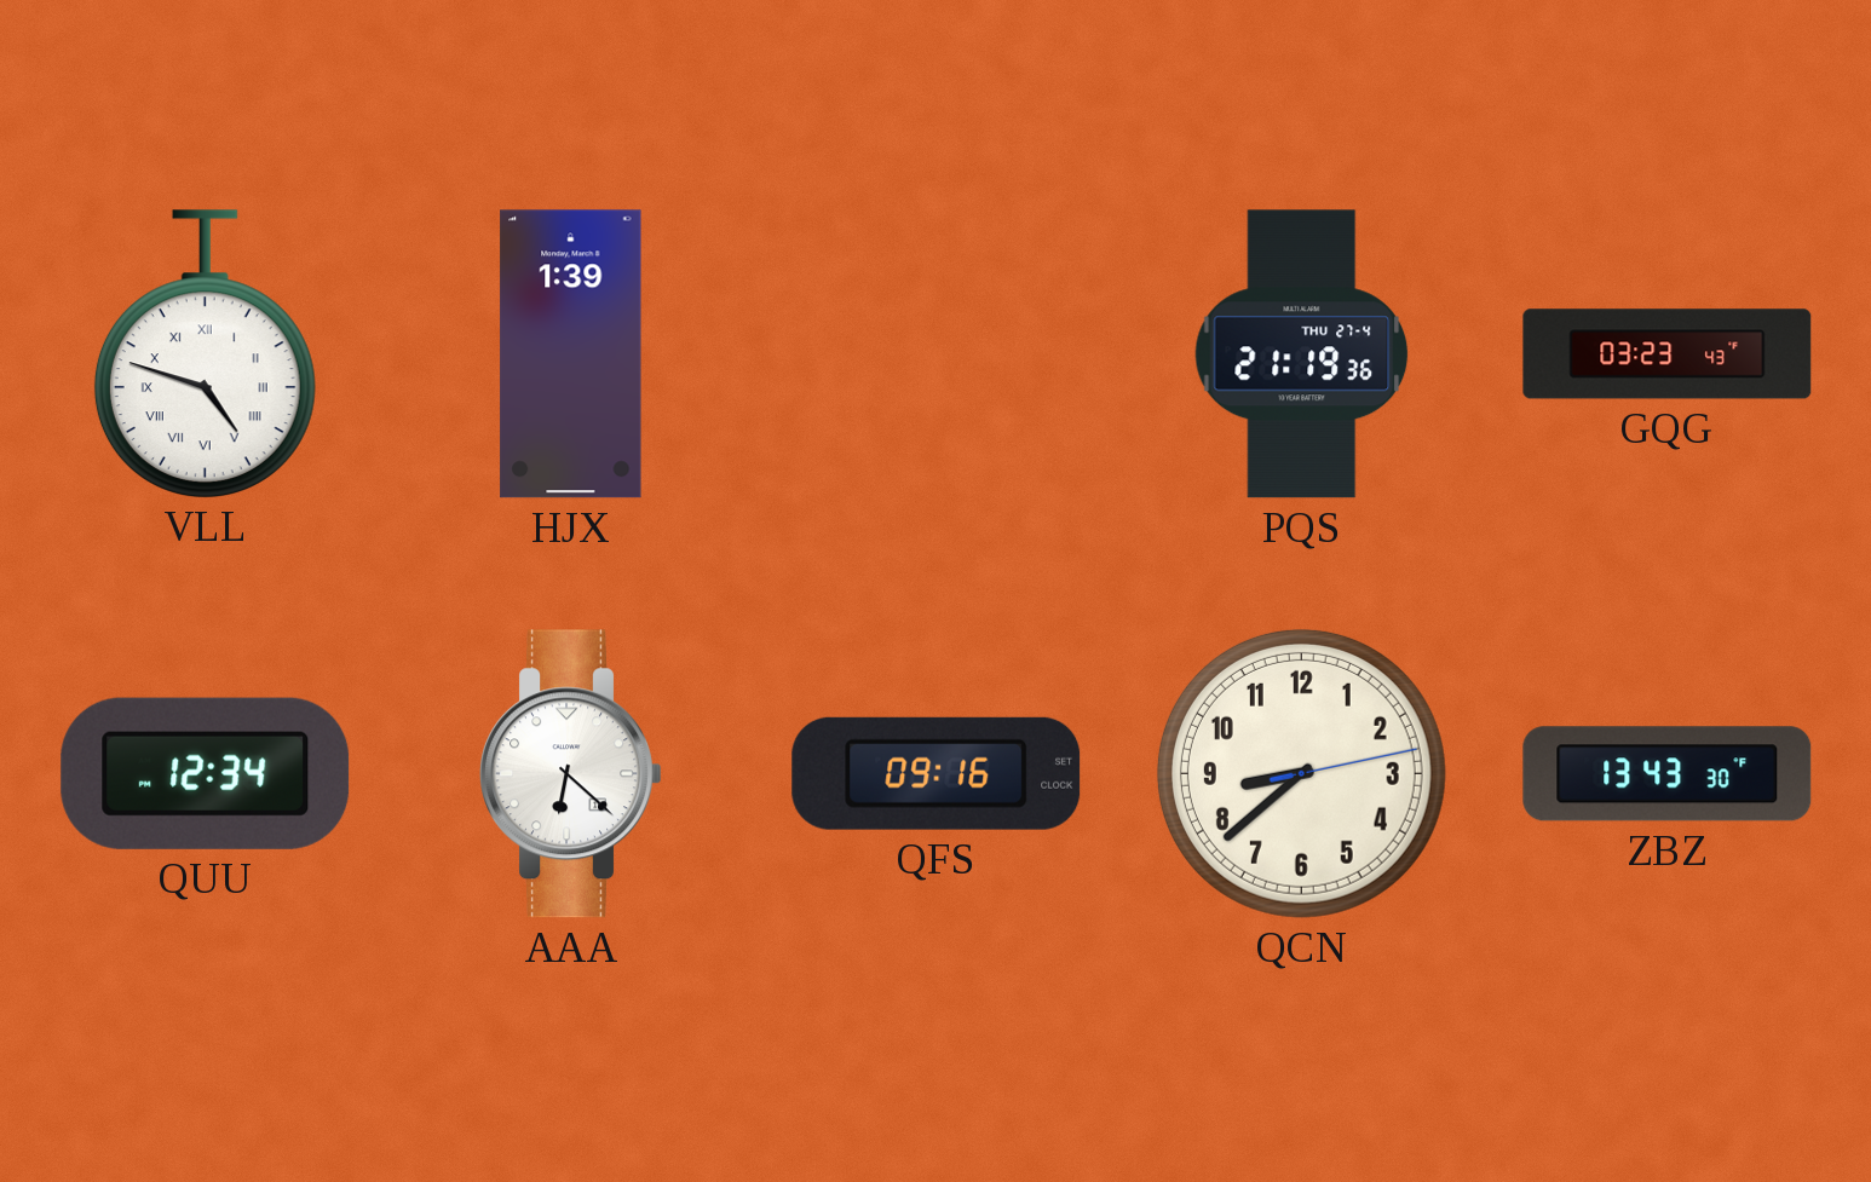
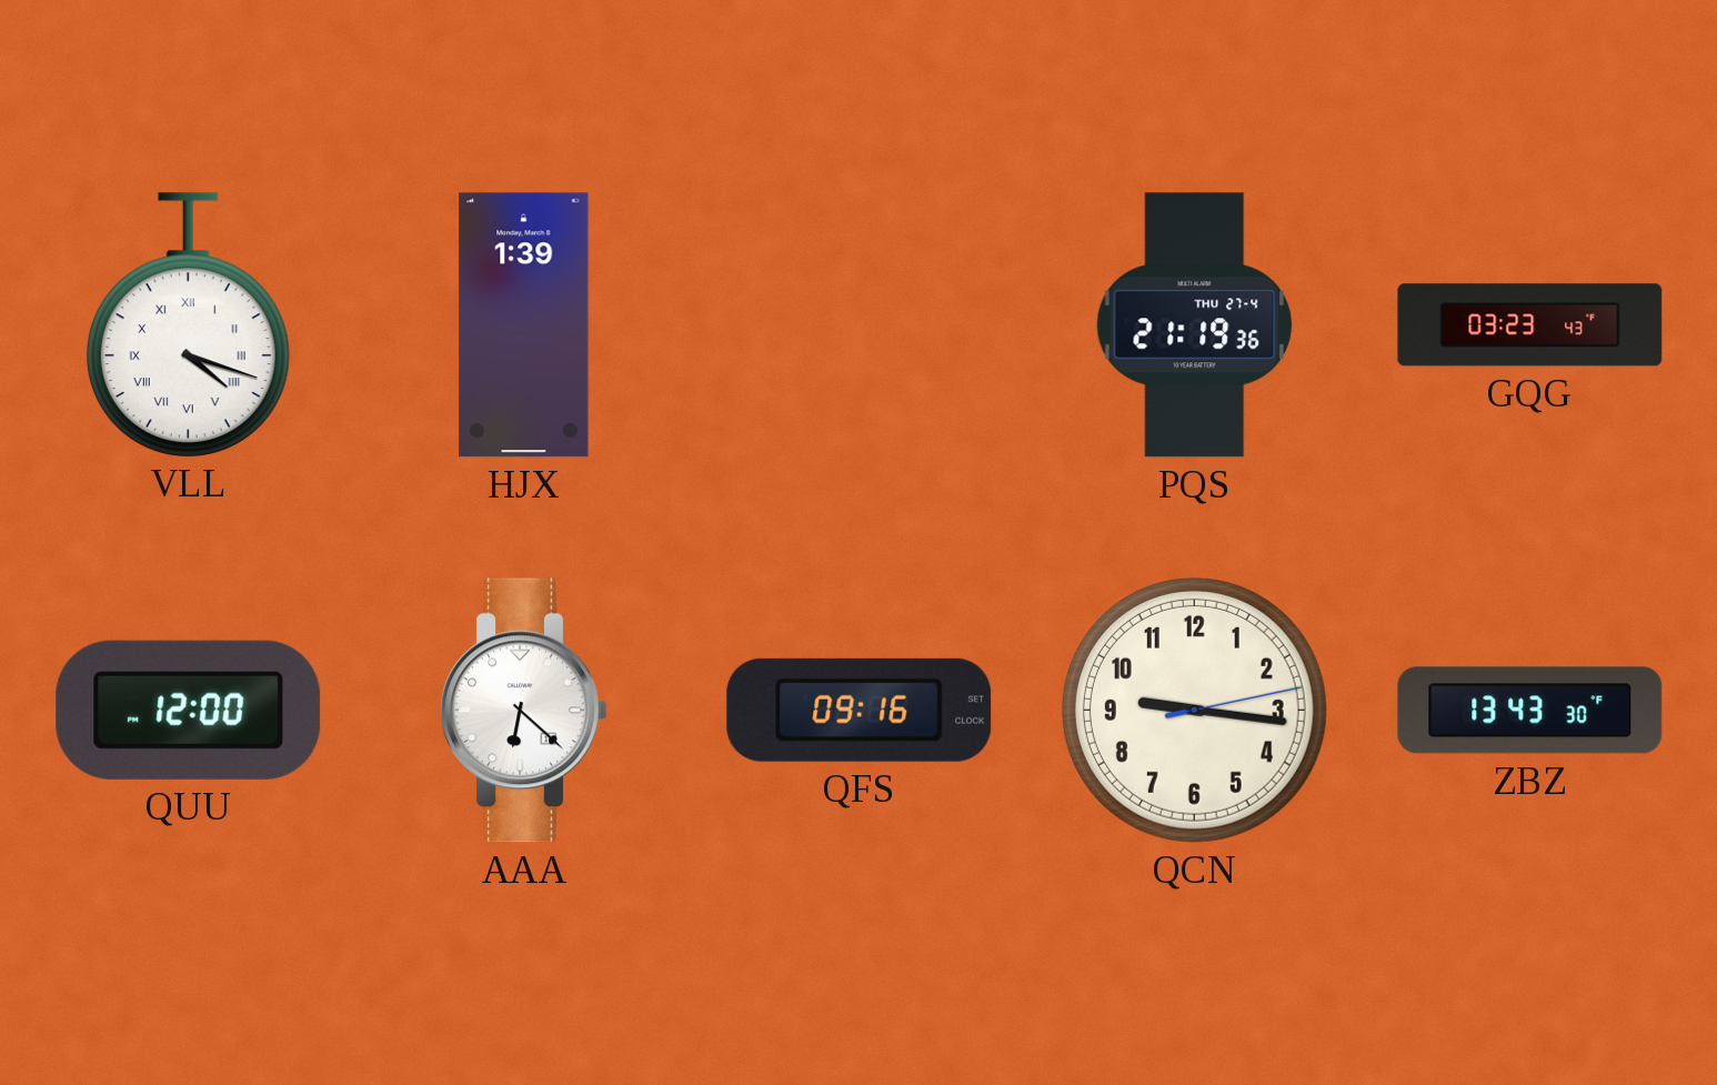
VLL: 4:48 -> 4:18 (188, 324)
QUU: 12:34 -> 12:00 (189, 710)
QCN: 8:38 -> 9:16 (1194, 710)
